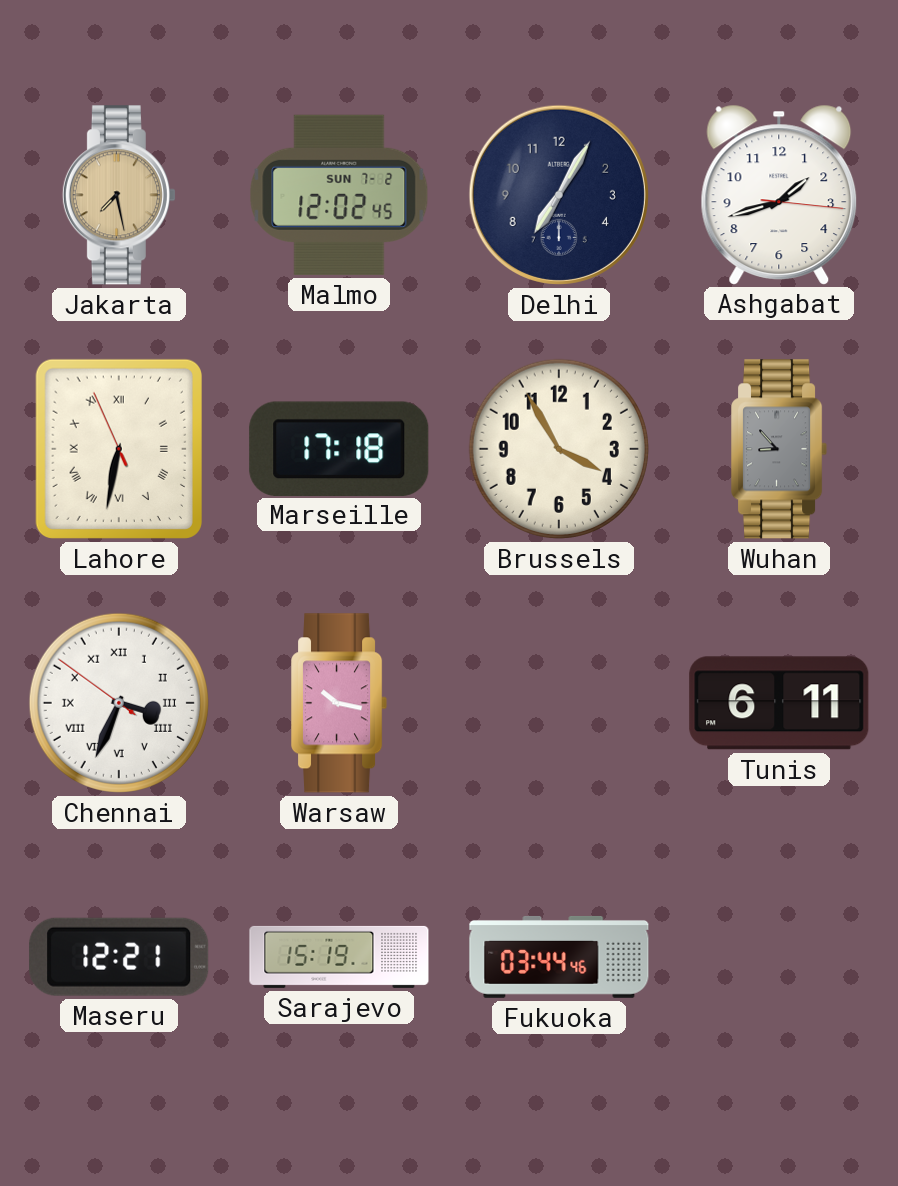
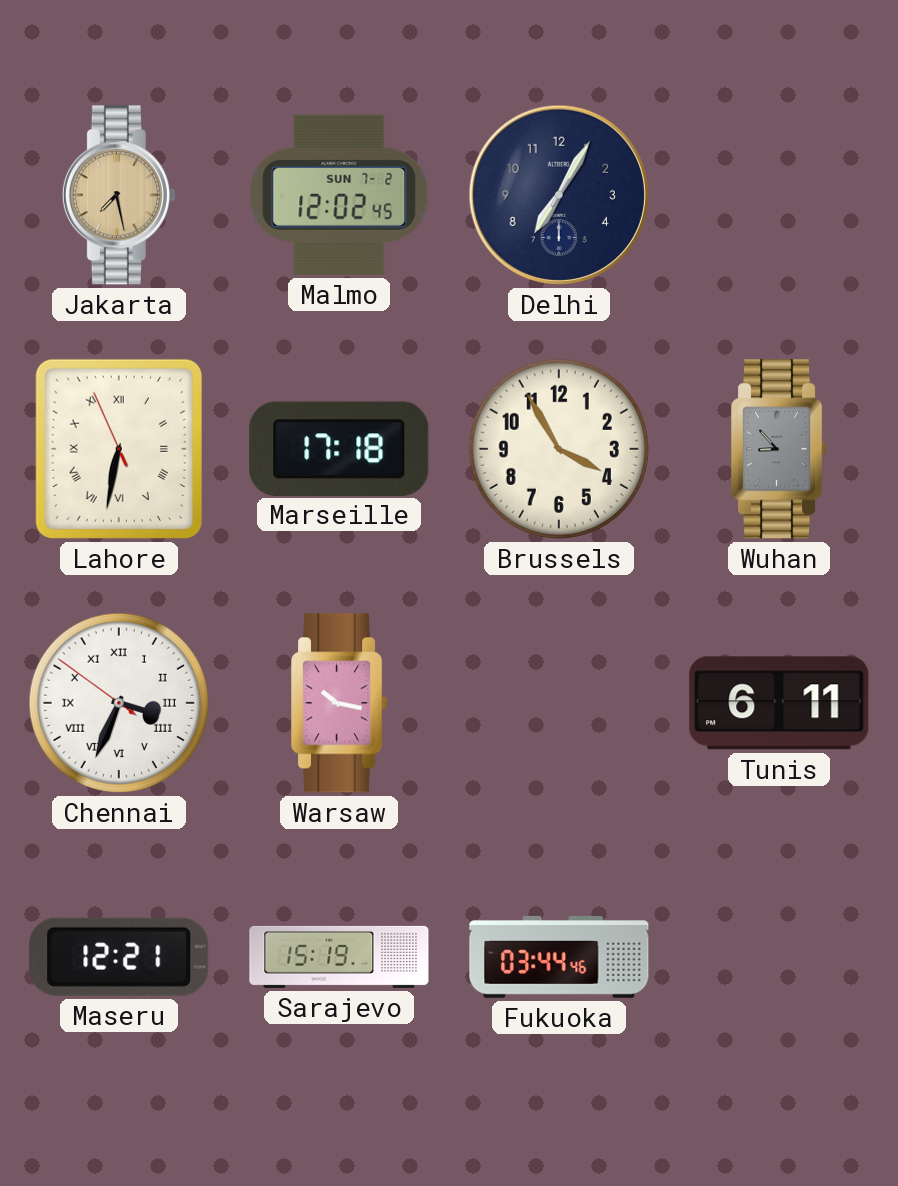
Ashgabat: 1:42 -> none (779, 194)
